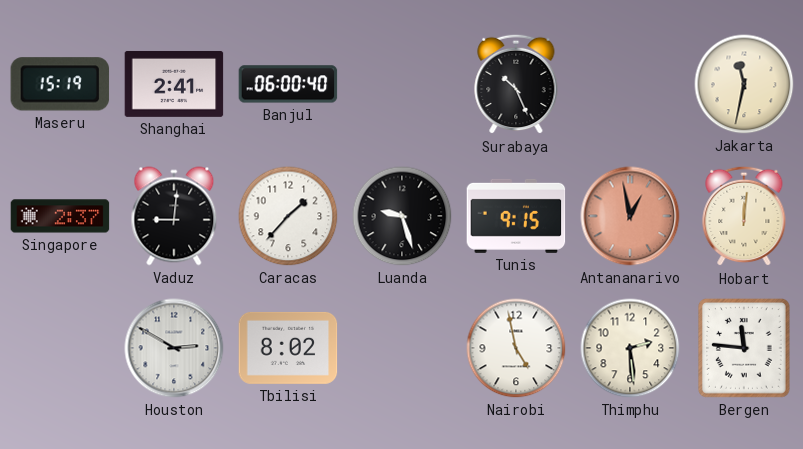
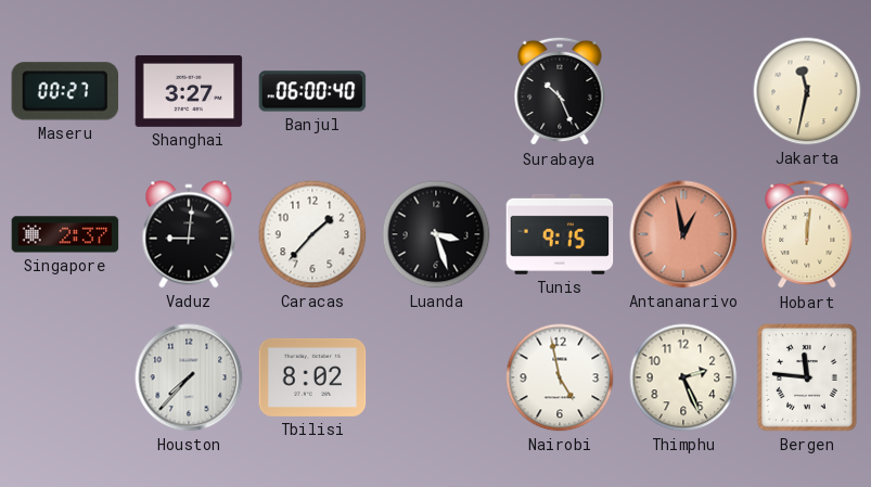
Maseru: 15:19 -> 00:27 (65, 91)
Shanghai: 2:41 -> 3:27 (189, 91)
Luanda: 9:27 -> 3:27 (436, 234)
Houston: 2:50 -> 7:37 (189, 377)
Thimphu: 2:29 -> 2:26 (683, 377)
